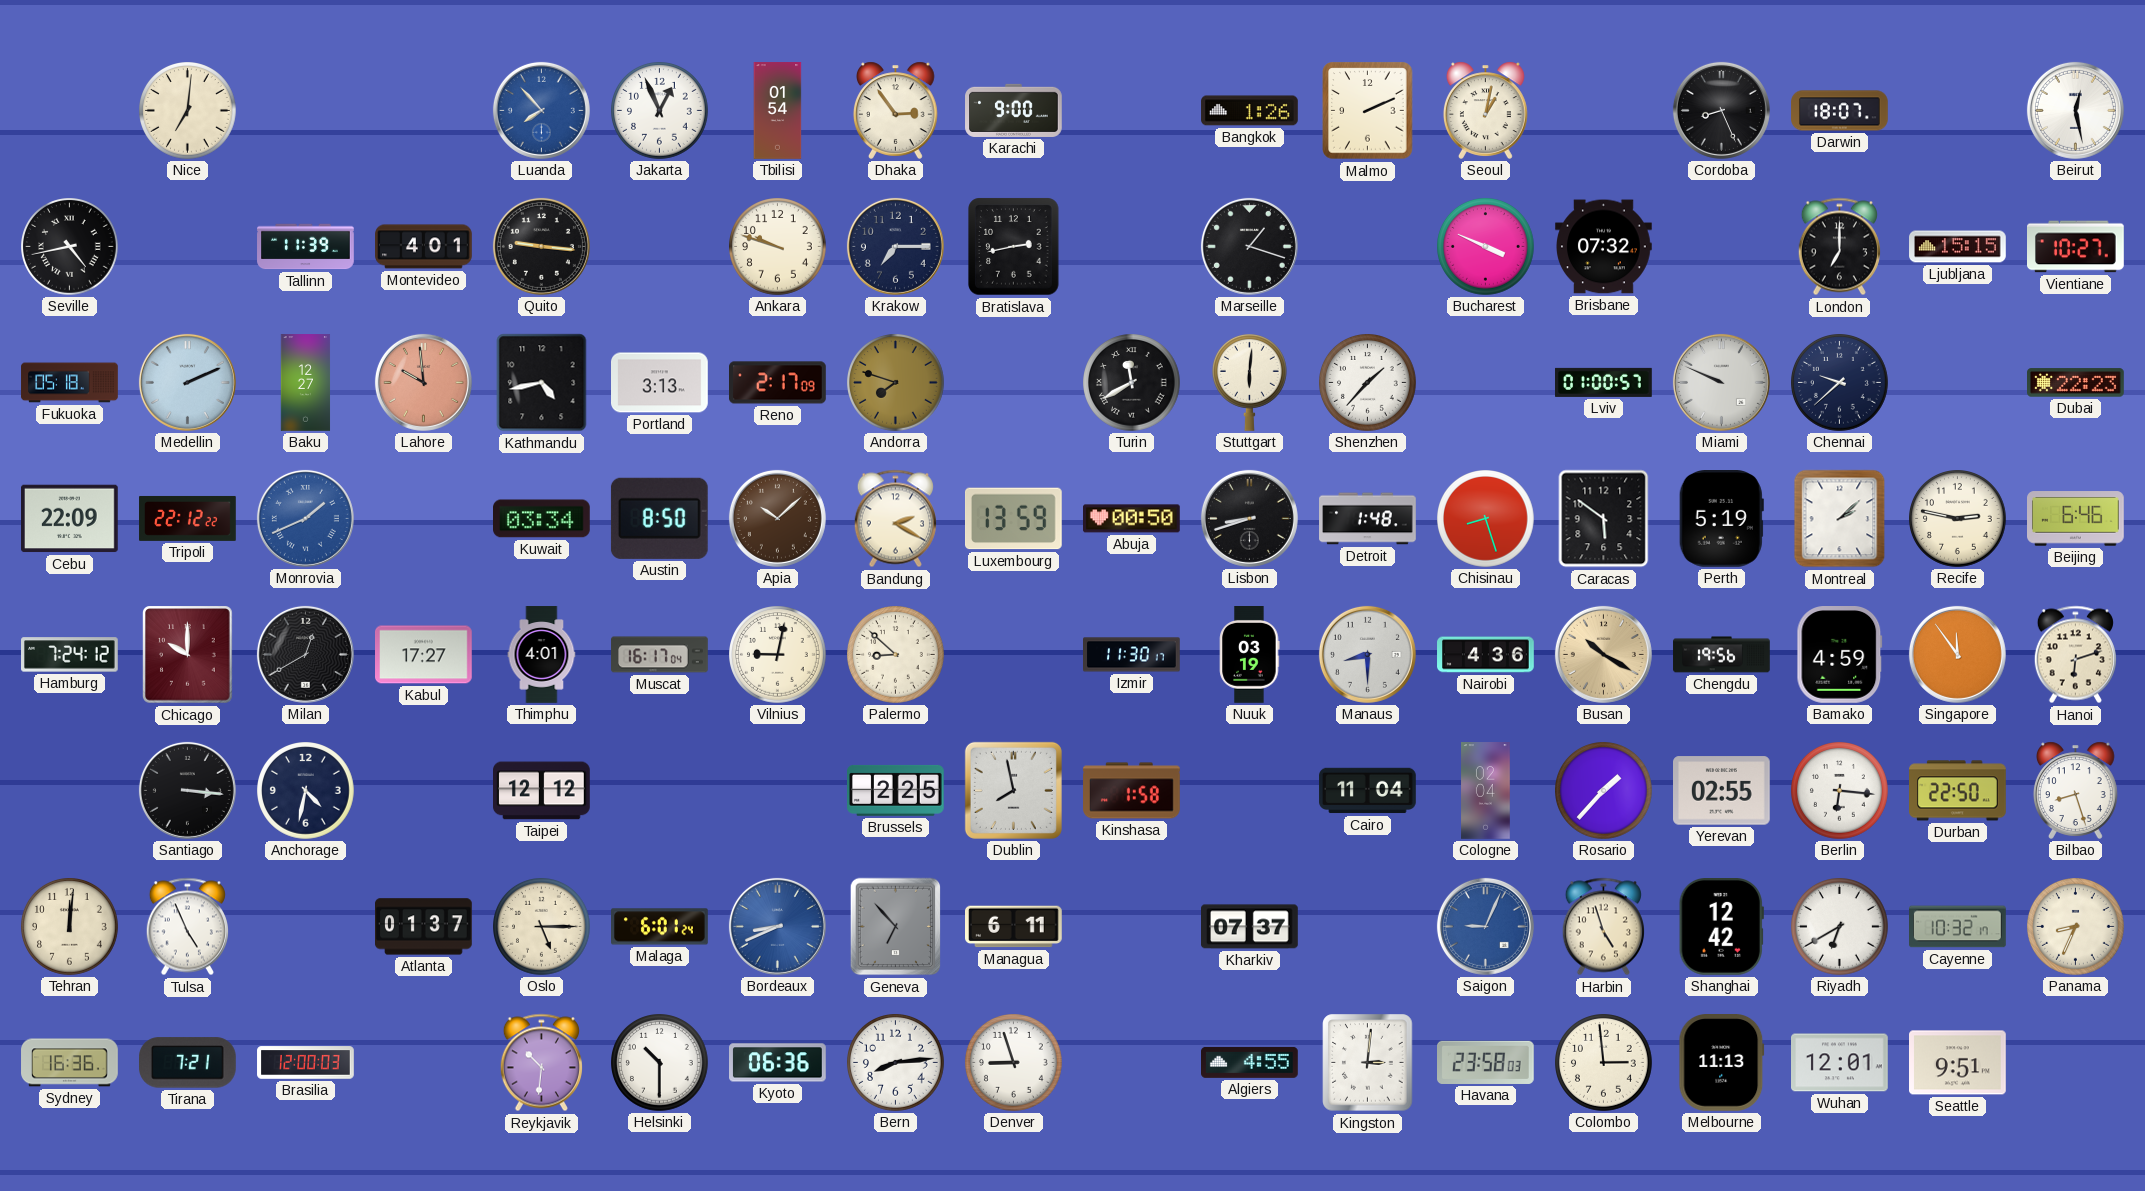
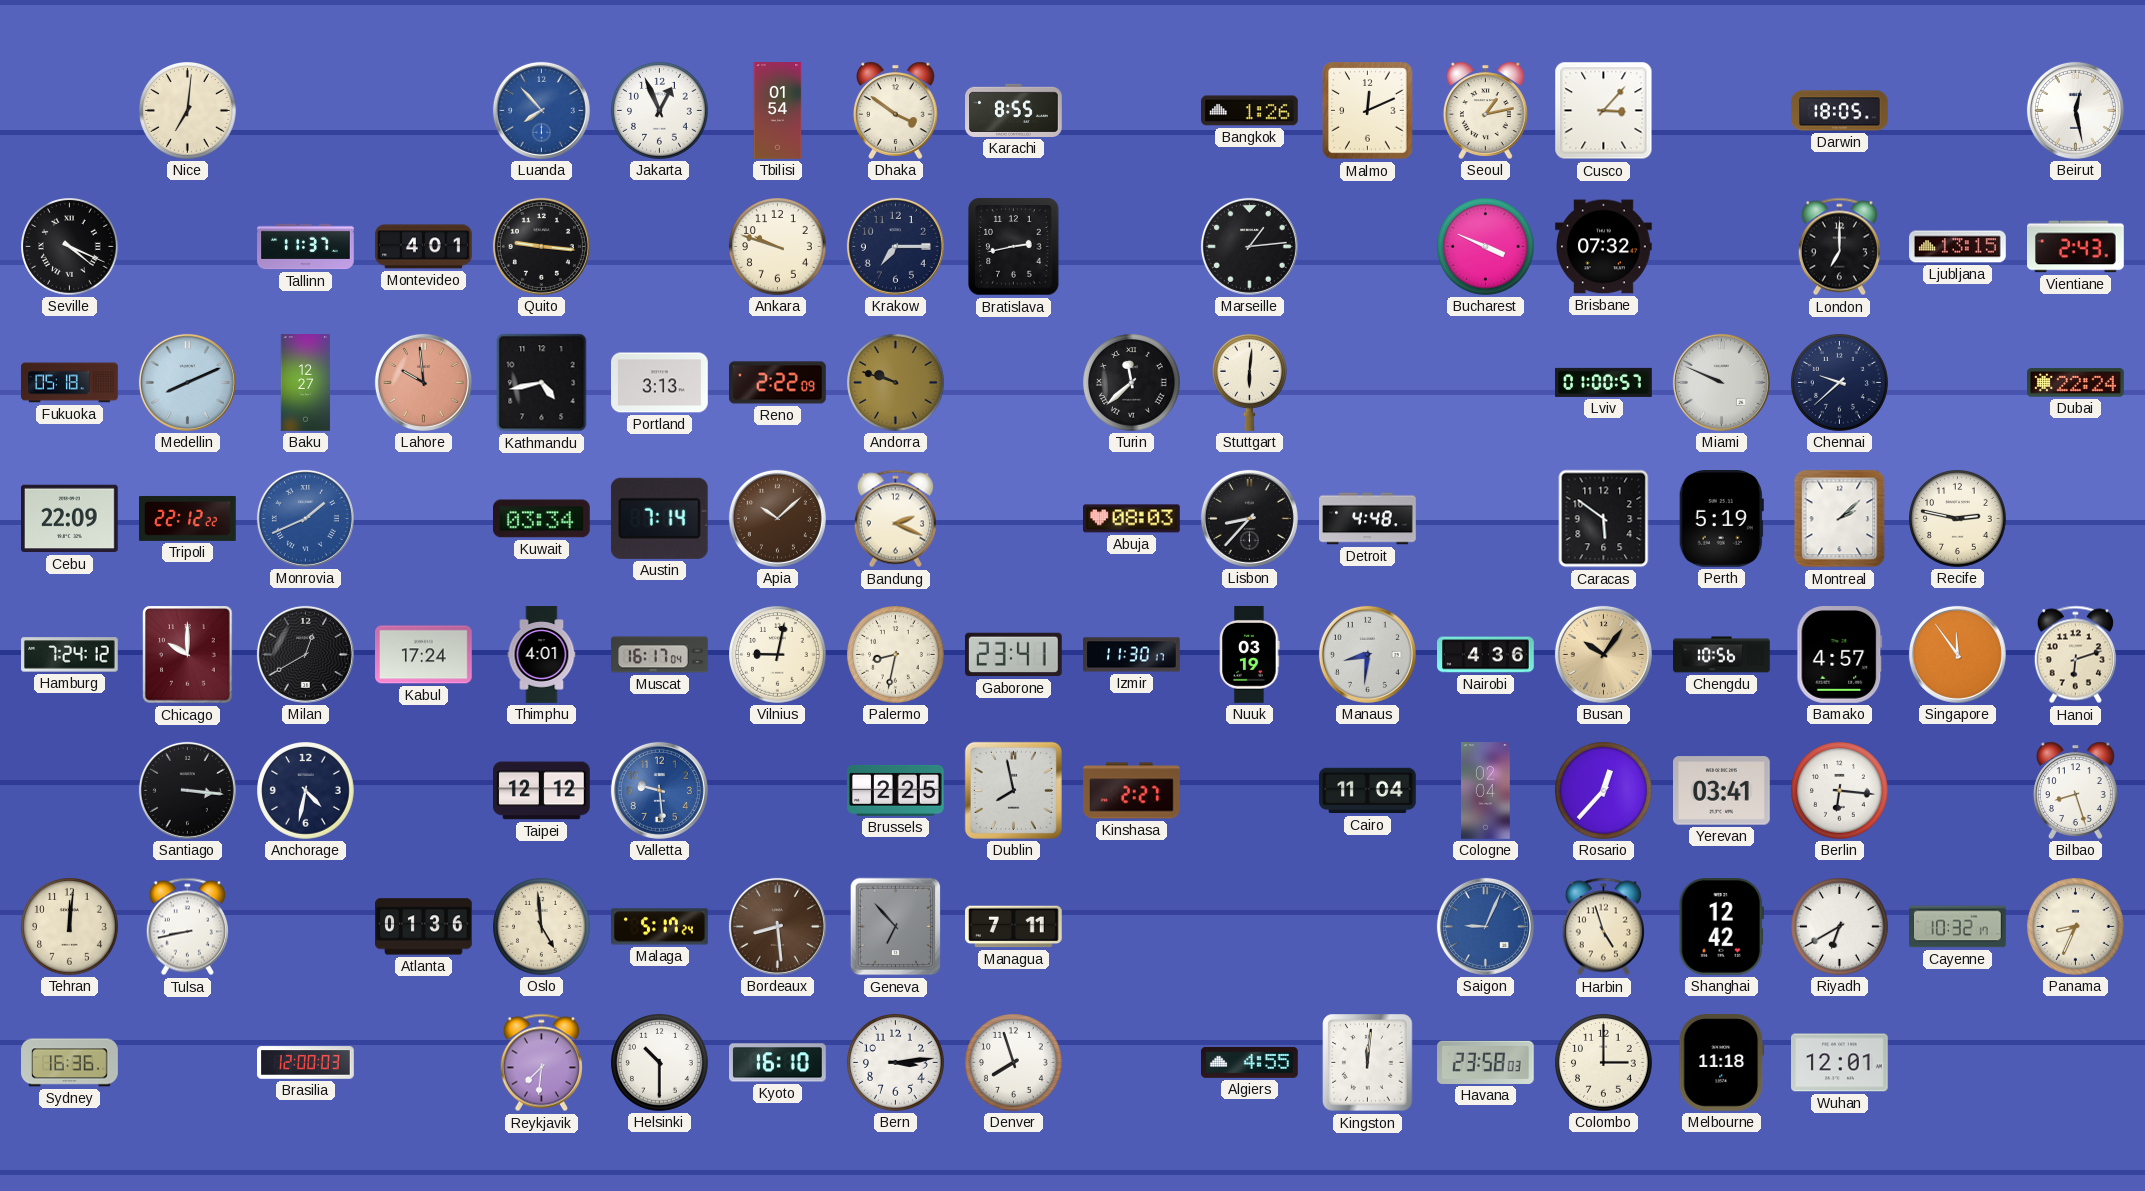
Dhaka: 2:54 -> 3:51 (895, 110)
Karachi: 9:00 -> 8:55 (1014, 110)
Malmo: 2:11 -> 12:11 (1368, 111)
Seoul: 1:02 -> 1:13 (1485, 110)
Cusco: none -> 3:07 (1604, 111)
Cordoba: 8:26 -> none (1721, 110)
Darwin: 18:07 -> 18:05 (1840, 111)
Seville: 4:43 -> 4:19 (70, 247)
Tallinn: 11:39 -> 11:37 (306, 247)
Marseille: 1:18 -> 1:14 (1249, 246)
Ljubljana: 15:15 -> 13:15 (1958, 247)
Vientiane: 10:27 -> 2:43 (2076, 247)
Medellin: 2:11 -> 8:11 (187, 382)
Reno: 2:17 -> 2:22 (778, 383)
Andorra: 7:48 -> 9:48 (896, 383)
Turin: 11:40 -> 11:38 (1132, 383)
Shenzhen: 1:37 -> none (1368, 383)
Dubai: 22:23 -> 22:24 (2076, 383)
Austin: 8:50 -> 7:14 (659, 518)
Bandung: 2:20 -> 2:19 (895, 519)
Luxembourg: 13:59 -> none (1014, 519)
Abuja: 00:50 -> 08:03 (1132, 519)
Lisbon: 8:42 -> 8:37 (1249, 518)
Detroit: 1:48 -> 4:48 (1368, 519)
Chisinau: 8:27 -> none (1486, 519)
Beijing: 6:46 -> none (2076, 519)
Kabul: 17:27 -> 17:24 (424, 655)
Palermo: 8:52 -> 8:32 (896, 655)
Gaborone: none -> 23:41 (1014, 655)
Manaus: 8:30 -> 8:31 (1367, 654)
Busan: 10:20 -> 10:06 (1603, 654)
Chengdu: 19:56 -> 10:56 (1722, 655)
Bamako: 4:59 -> 4:57 (1840, 655)
Valletta: none -> 9:29 (659, 790)
Kinshasa: 1:58 -> 2:27 (1132, 791)
Rosario: 1:37 -> 12:37 (1604, 791)
Yerevan: 02:55 -> 03:41 (1722, 791)
Durban: 22:50 -> none (1958, 791)
Tulsa: 4:56 -> 8:43 (187, 927)
Atlanta: 01:37 -> 01:36 (424, 927)
Oslo: 5:15 -> 4:59 (542, 927)
Malaga: 6:01 -> 5:17 (660, 927)
Bordeaux: 8:41 -> 8:29 (777, 926)
Bordeaux dial: blue -> brown (777, 926)
Managua: 6:11 -> 7:11 (1014, 927)
Kharkiv: 07:37 -> none (1250, 927)
Tirana: 7:21 -> none (188, 1063)
Reykjavik: 10:31 -> 7:31 (541, 1063)
Kyoto: 06:36 -> 16:10 (778, 1063)
Bern: 8:14 -> 3:14 (896, 1063)
Denver: 8:57 -> 7:57 (1014, 1063)
Kingston: 3:01 -> 12:01 (1368, 1063)
Colombo: 2:59 -> 3:00 (1604, 1063)
Melbourne: 11:13 -> 11:18 (1722, 1063)
Seattle: 9:51 -> none (1958, 1063)
